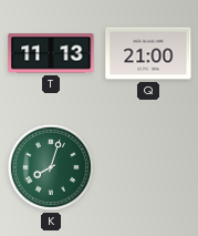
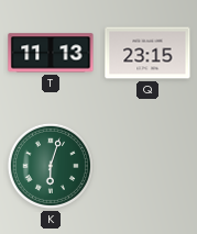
Q: 21:00 -> 23:15 (147, 53)
K: 8:03 -> 6:03 (51, 166)
